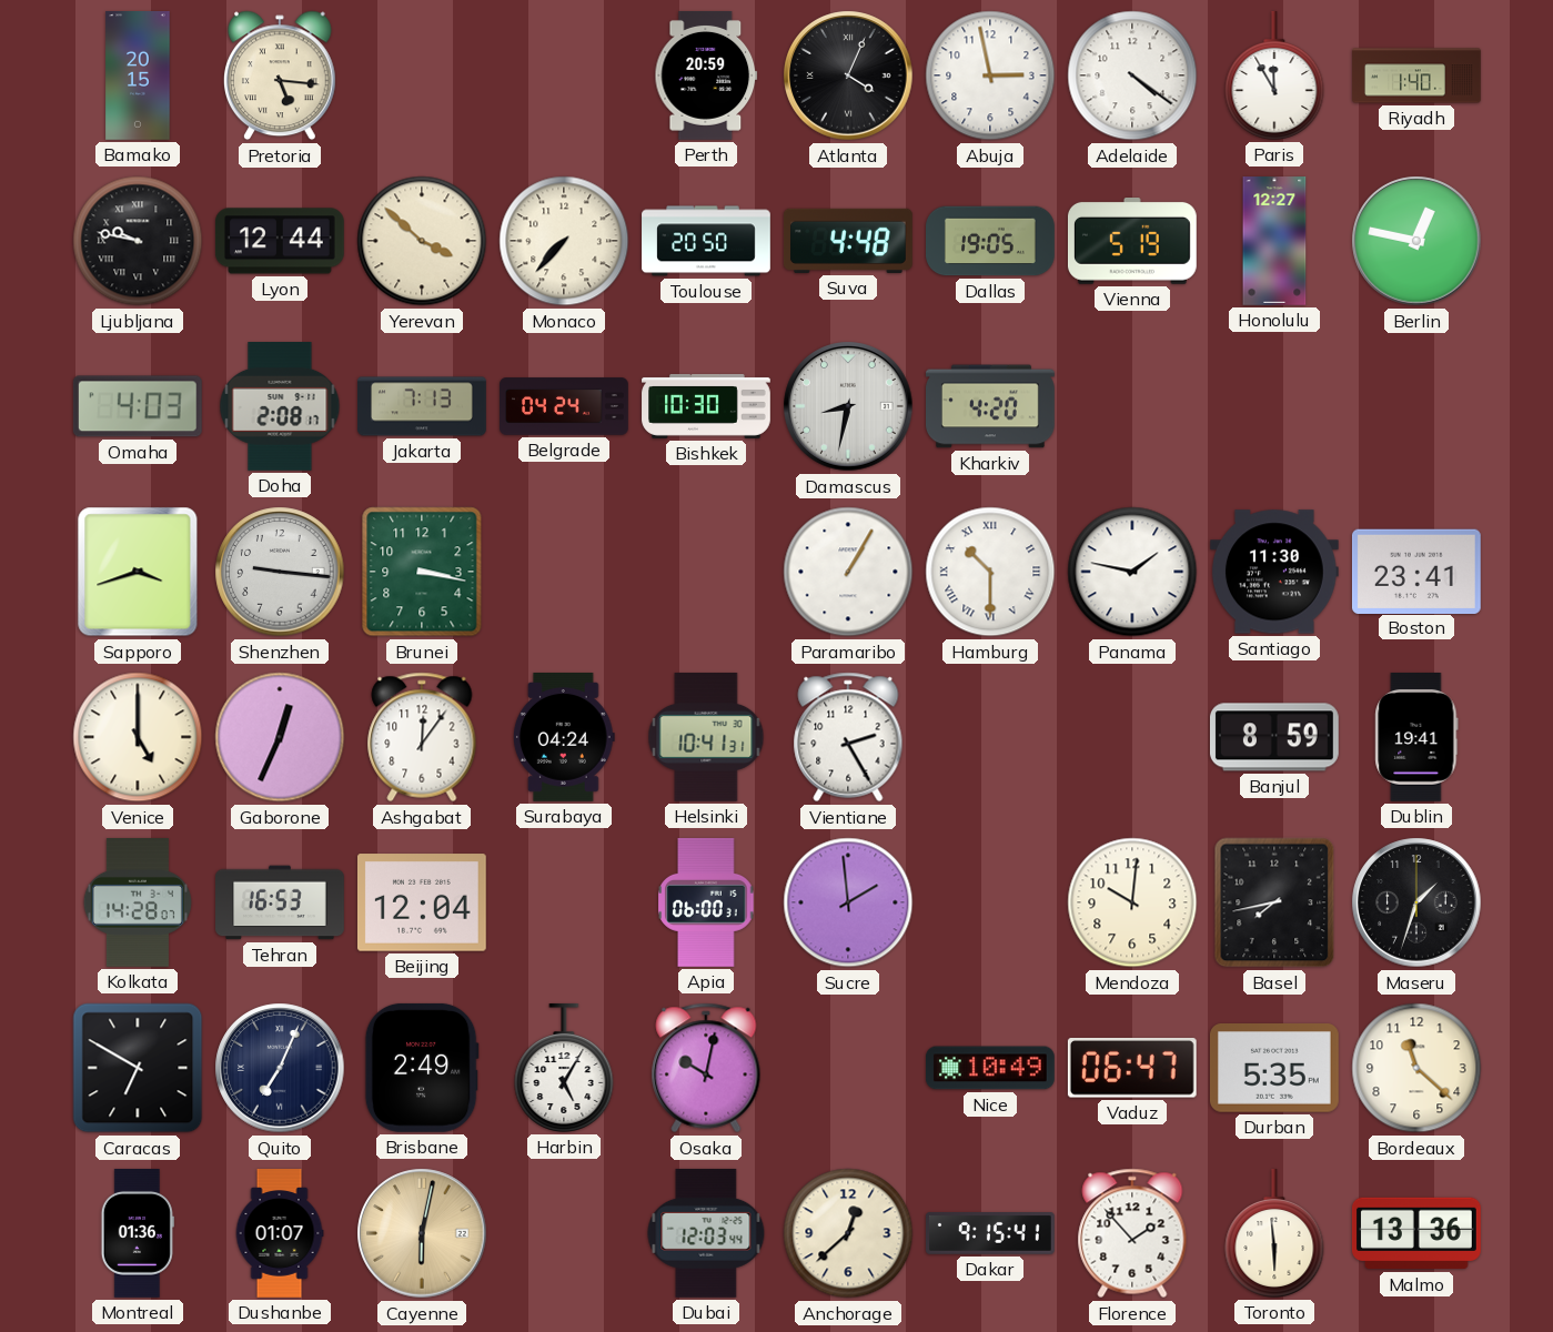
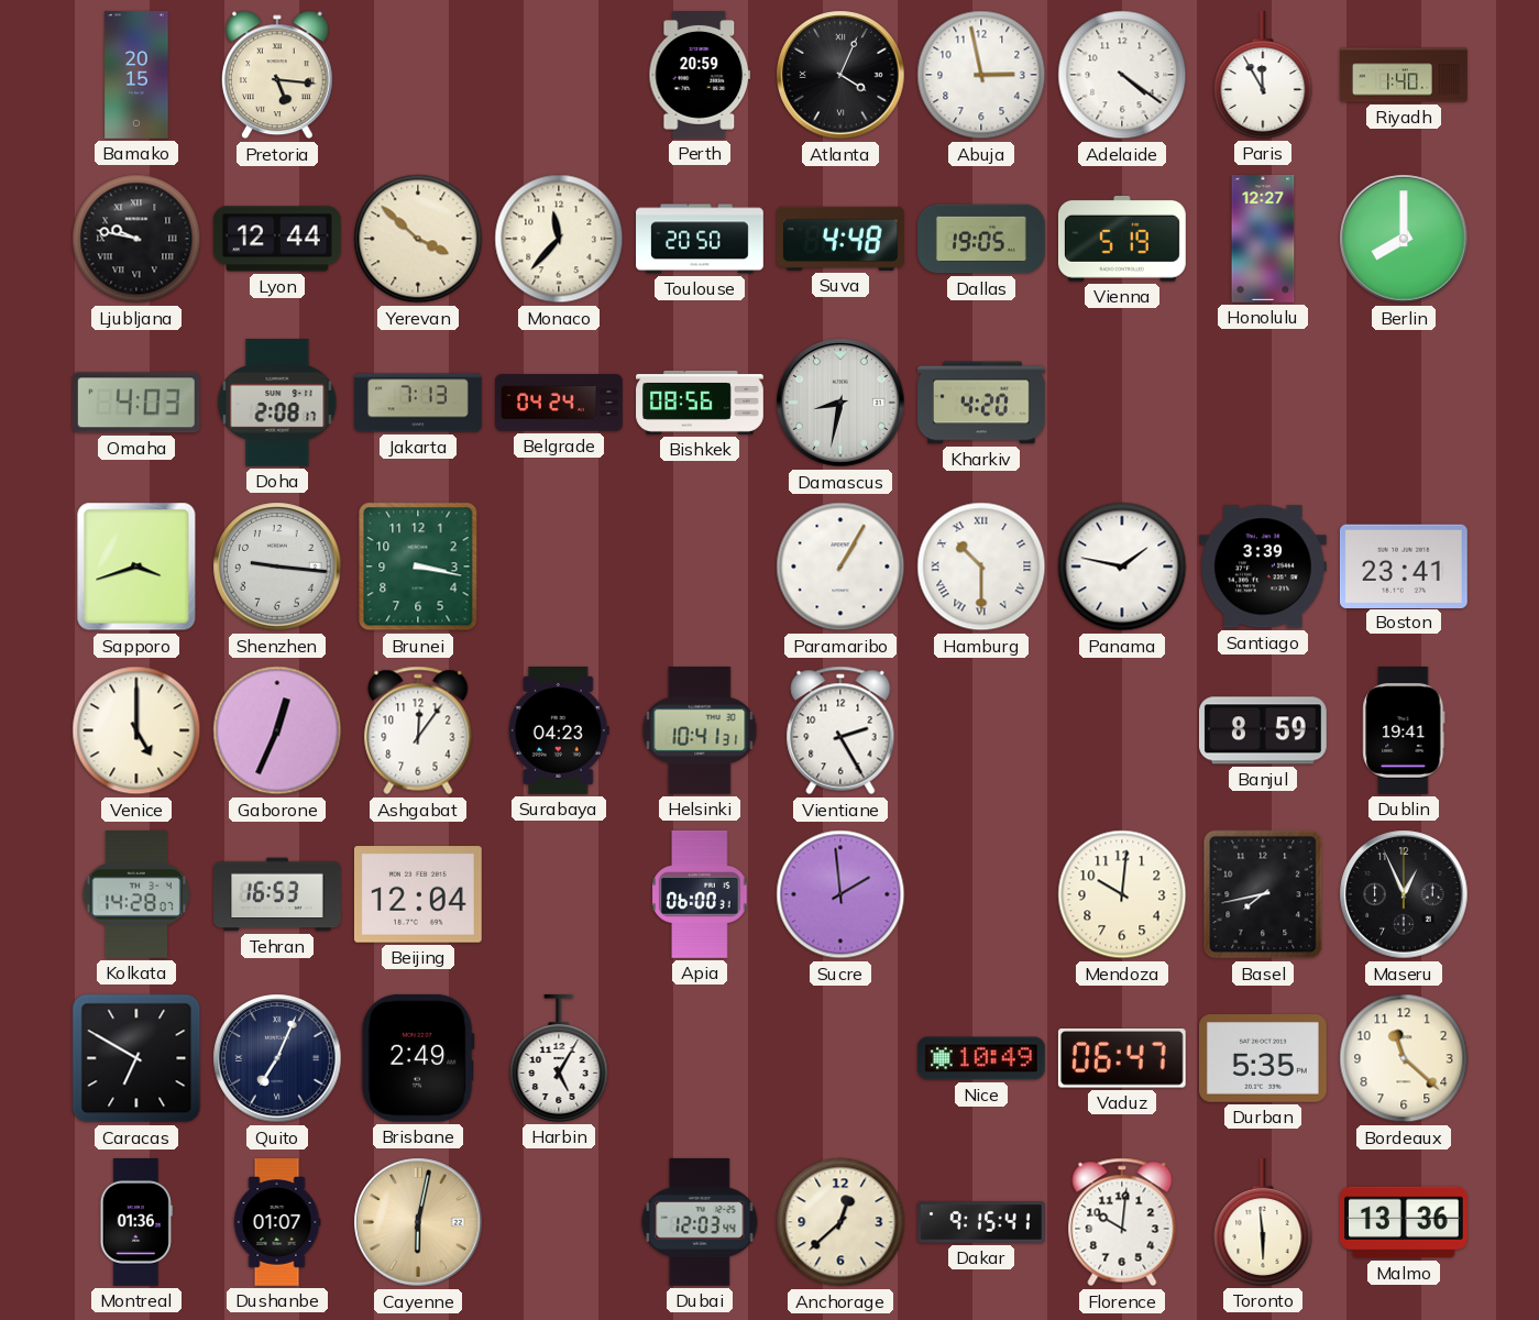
Monaco: 7:37 -> 11:37 (559, 239)
Berlin: 12:47 -> 8:00 (1404, 239)
Bishkek: 10:30 -> 08:56 (700, 403)
Santiago: 11:30 -> 3:39 (1263, 566)
Surabaya: 04:24 -> 04:23 (559, 732)
Maseru: 1:33 -> 12:56 (1404, 894)
Osaka: 10:02 -> none (706, 1068)
Florence: 1:53 -> 10:01 (1122, 1222)
